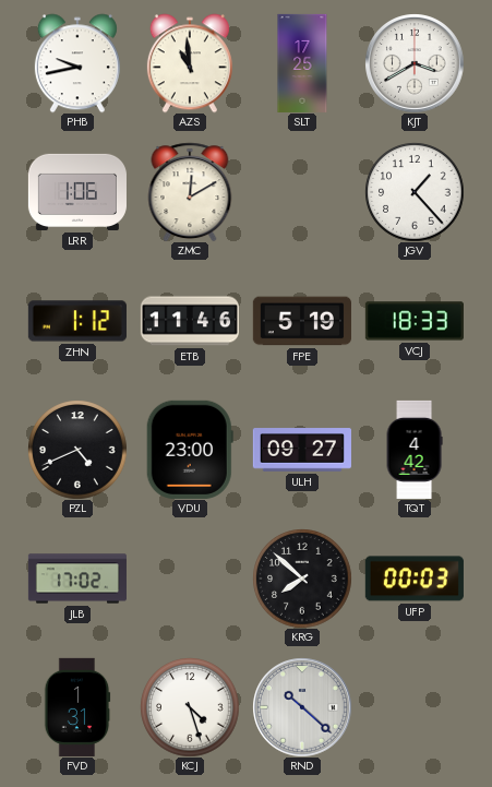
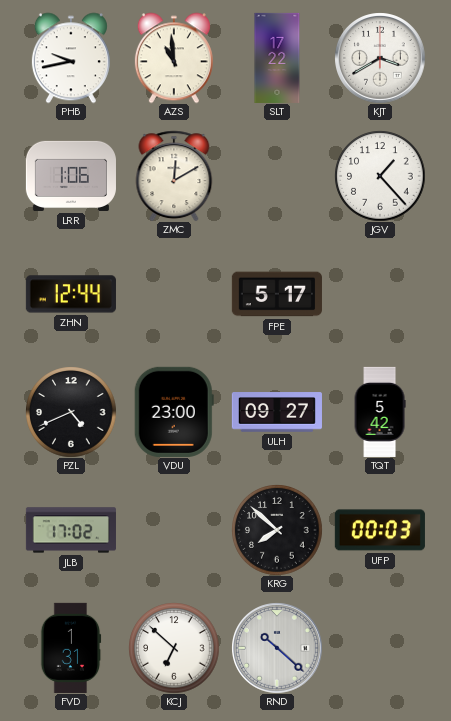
SLT: 17:25 -> 17:22 (277, 58)
ZHN: 1:12 -> 12:44 (71, 294)
ETB: 11:46 -> none (190, 321)
FPE: 5:19 -> 5:17 (277, 294)
VCJ: 18:33 -> none (415, 321)
TQT: 4:42 -> 5:42 (380, 412)
KCJ: 4:27 -> 6:52 (174, 648)
